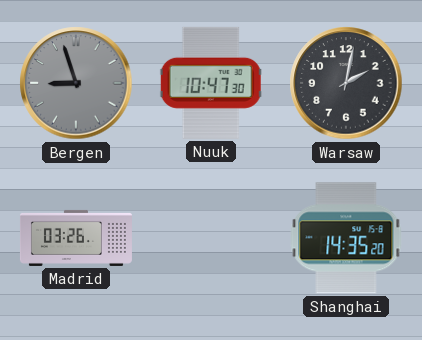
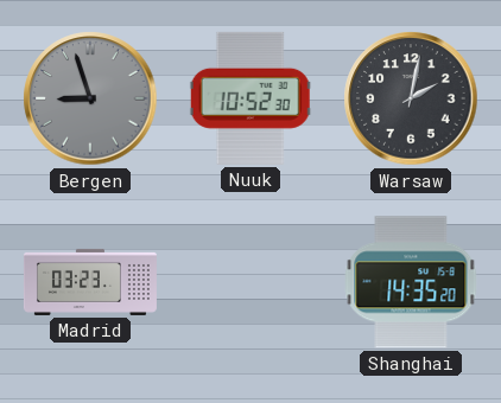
Nuuk: 10:47 -> 10:52 (251, 98)
Madrid: 03:26 -> 03:23 (90, 282)
